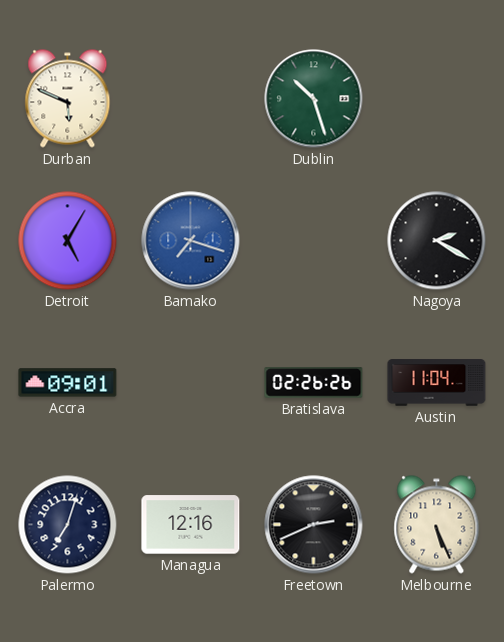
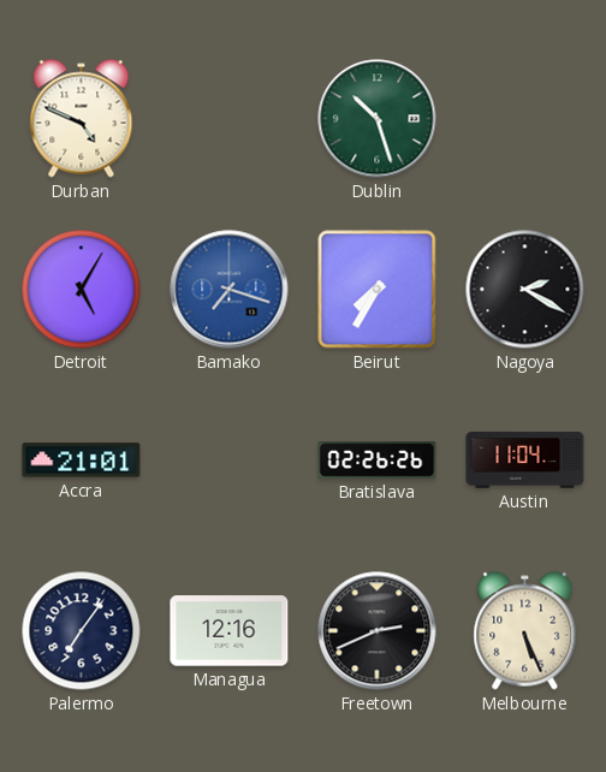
Durban: 5:49 -> 4:49 (82, 119)
Beirut: none -> 7:35 (378, 290)
Accra: 09:01 -> 21:01 (82, 461)
Palermo: 7:03 -> 7:06 (82, 631)
